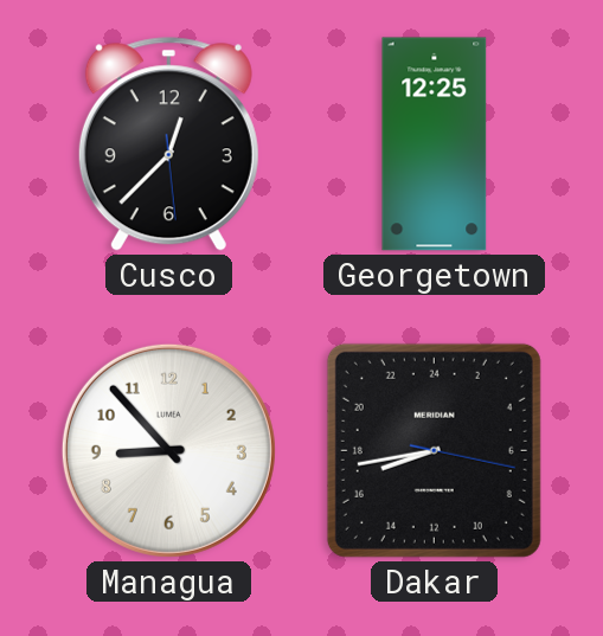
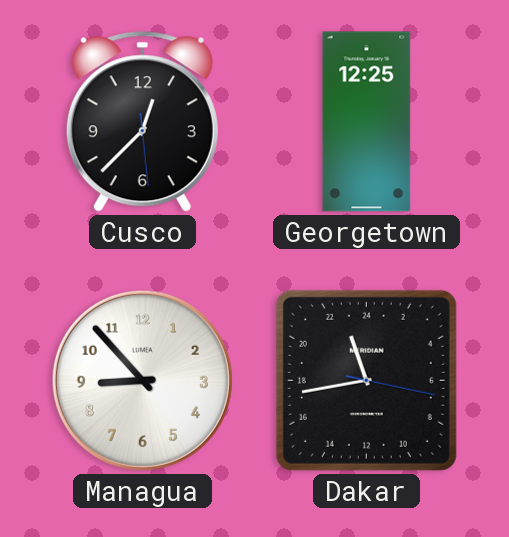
Dakar: 16:43 -> 22:43 (366, 380)
